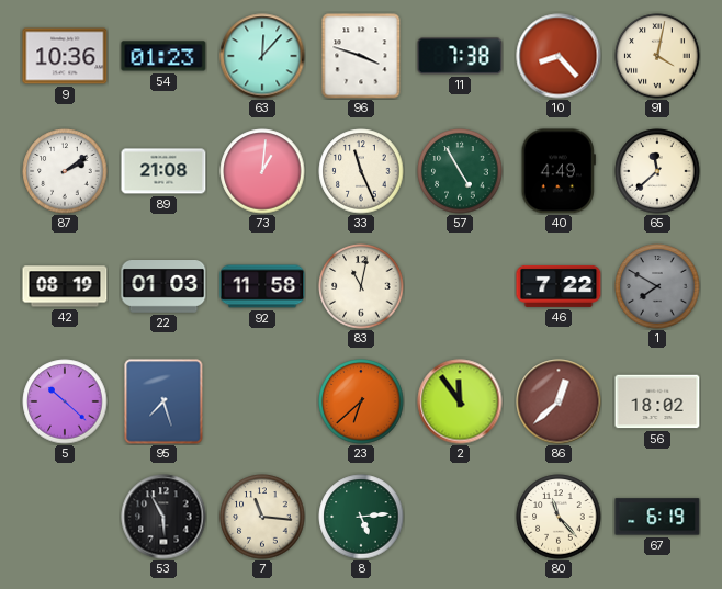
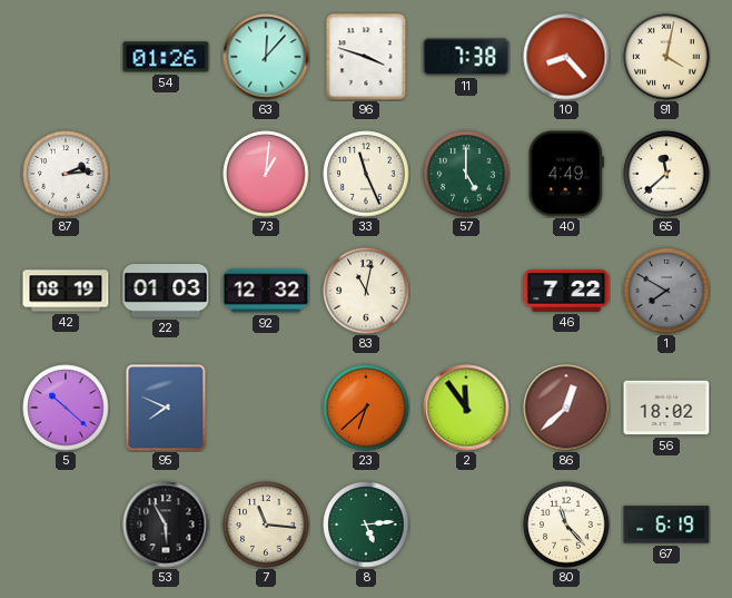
9: 10:36 -> none (65, 56)
54: 01:23 -> 01:26 (166, 57)
87: 2:09 -> 2:14 (66, 174)
89: 21:08 -> none (163, 171)
57: 4:55 -> 5:00 (466, 174)
92: 11:58 -> 12:32 (266, 291)
95: 7:27 -> 7:49 (166, 408)
